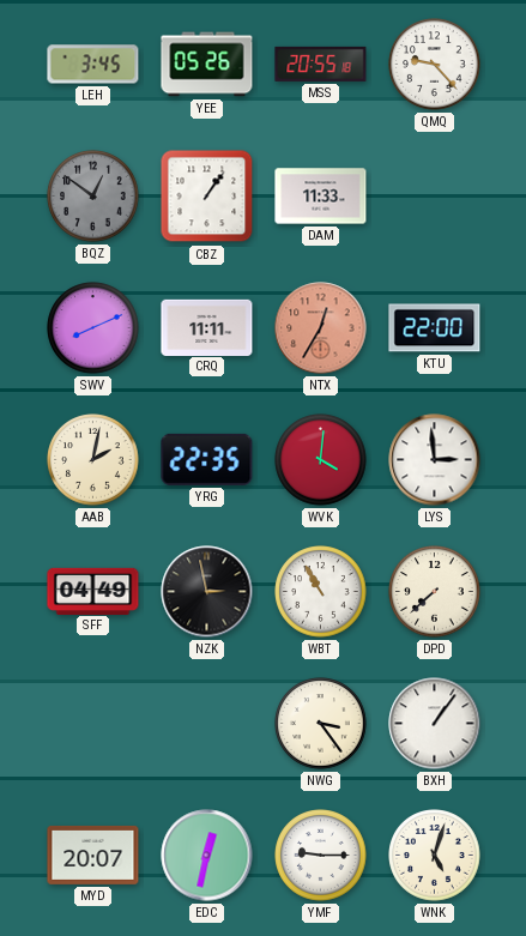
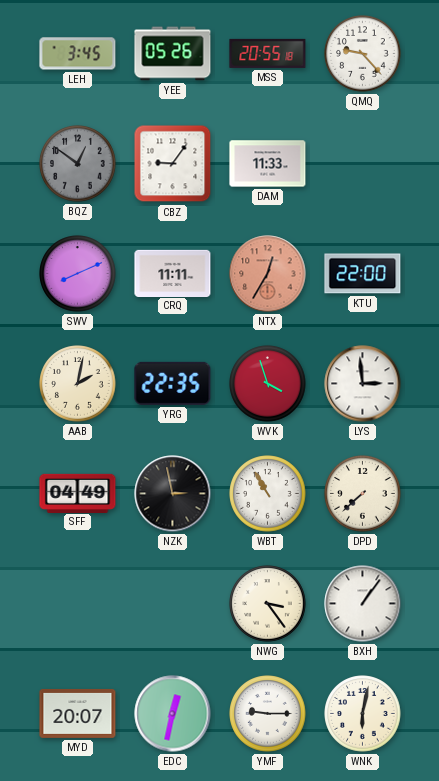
CBZ: 1:06 -> 9:06 (173, 164)
WVK: 4:01 -> 3:57 (268, 384)
WNK: 5:03 -> 6:02 (363, 714)
